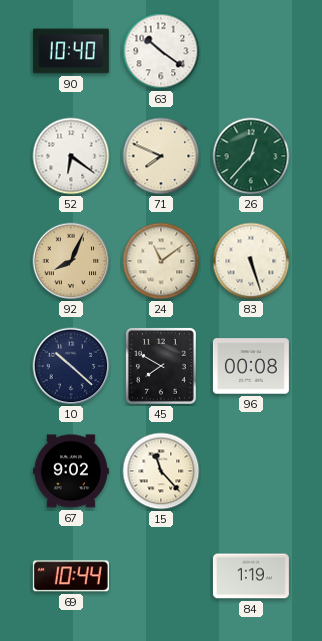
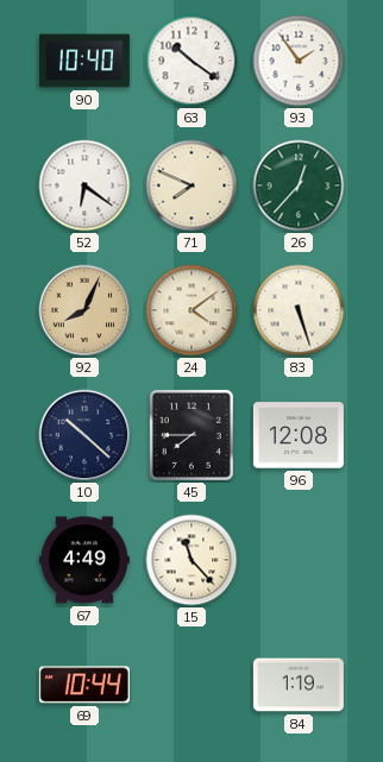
93: none -> 1:54 (299, 61)
24: 11:09 -> 4:09 (191, 310)
45: 7:50 -> 7:45 (191, 435)
96: 00:08 -> 12:08 (299, 435)
67: 9:02 -> 4:49 (84, 560)
